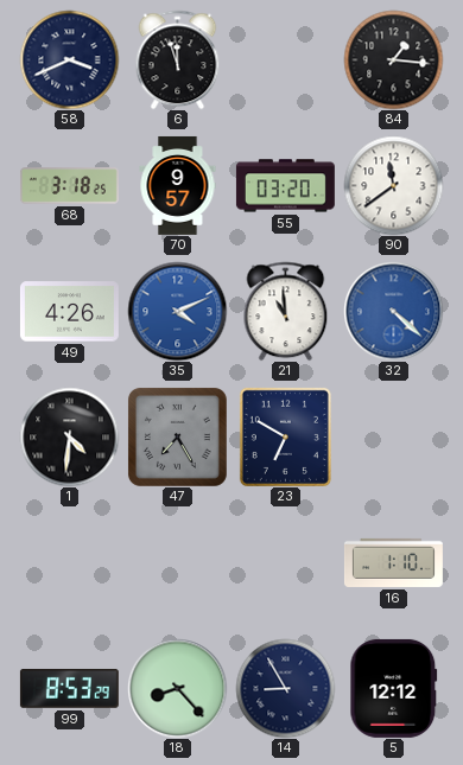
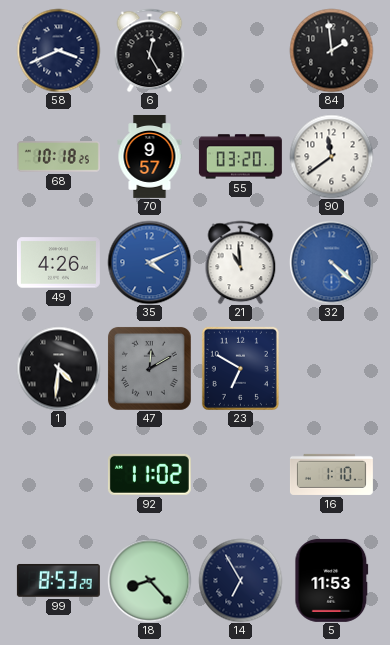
6: 11:57 -> 12:25 (150, 50)
84: 1:16 -> 1:59 (331, 50)
68: 3:18 -> 10:18 (58, 157)
47: 7:25 -> 12:10 (149, 368)
92: none -> 11:02 (149, 474)
14: 8:55 -> 6:55 (240, 580)
5: 12:12 -> 11:53 (332, 580)
